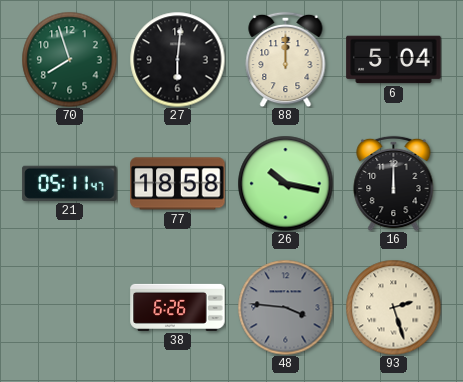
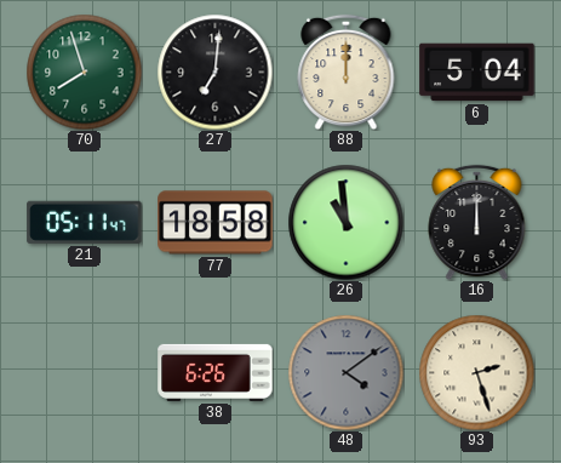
27: 6:01 -> 7:01 (214, 72)
26: 10:17 -> 10:59 (345, 222)
48: 3:46 -> 4:09 (345, 372)
